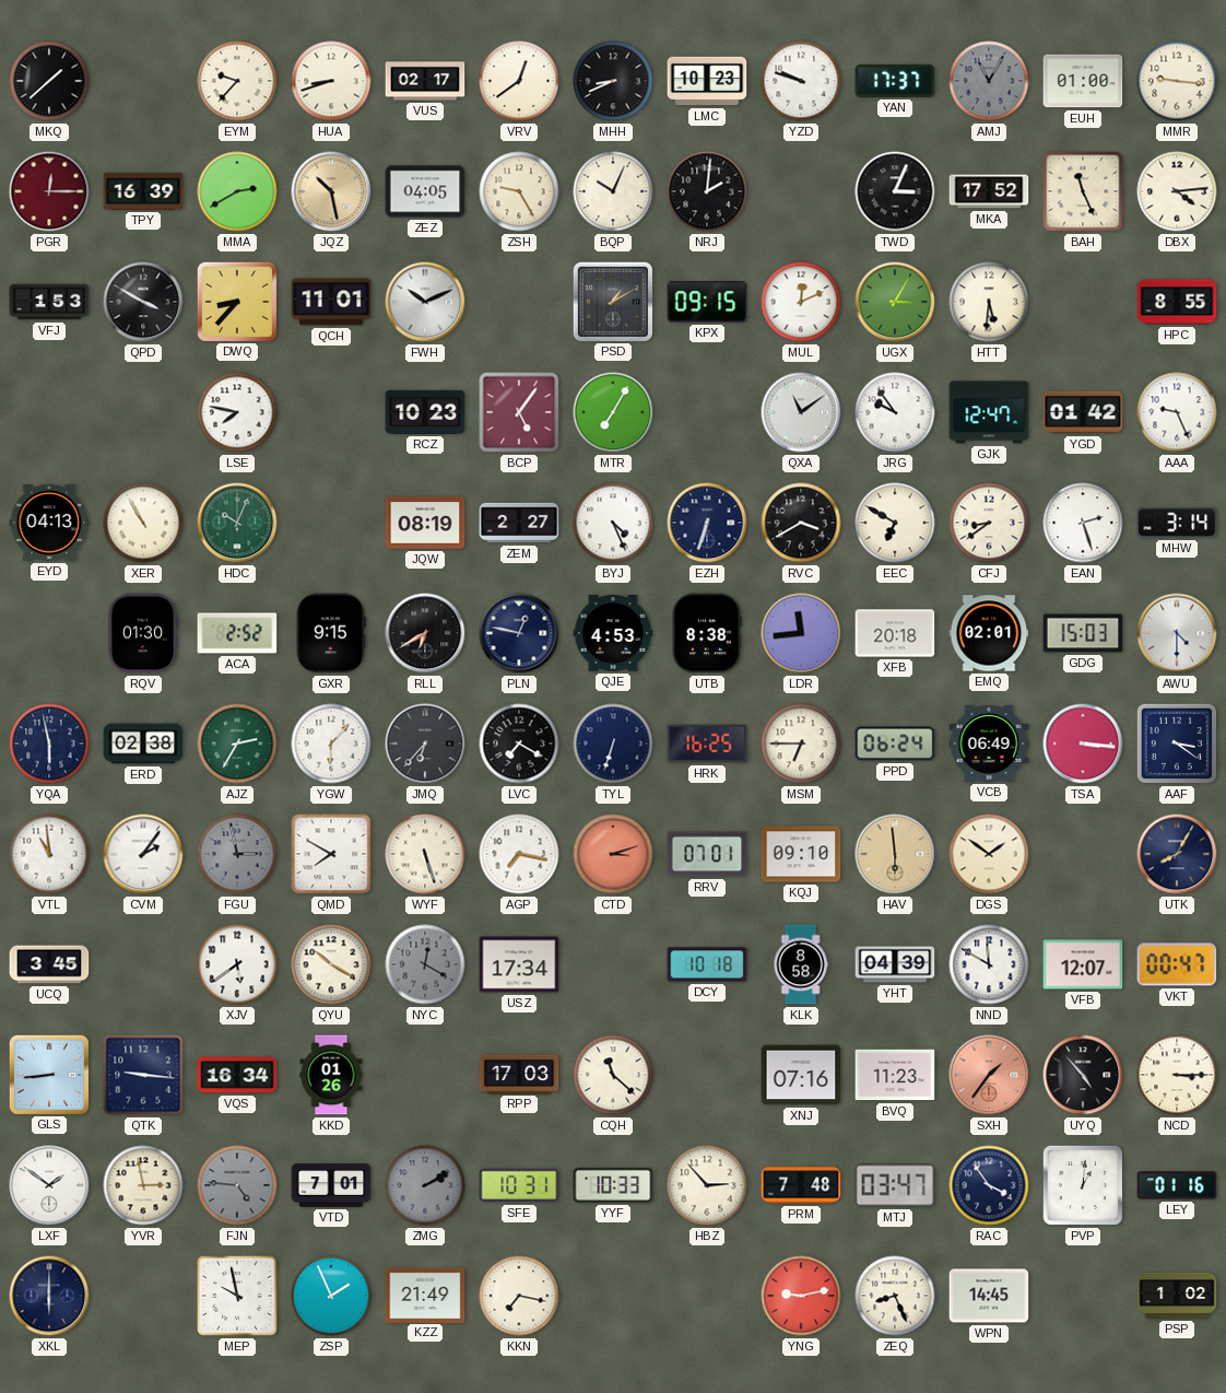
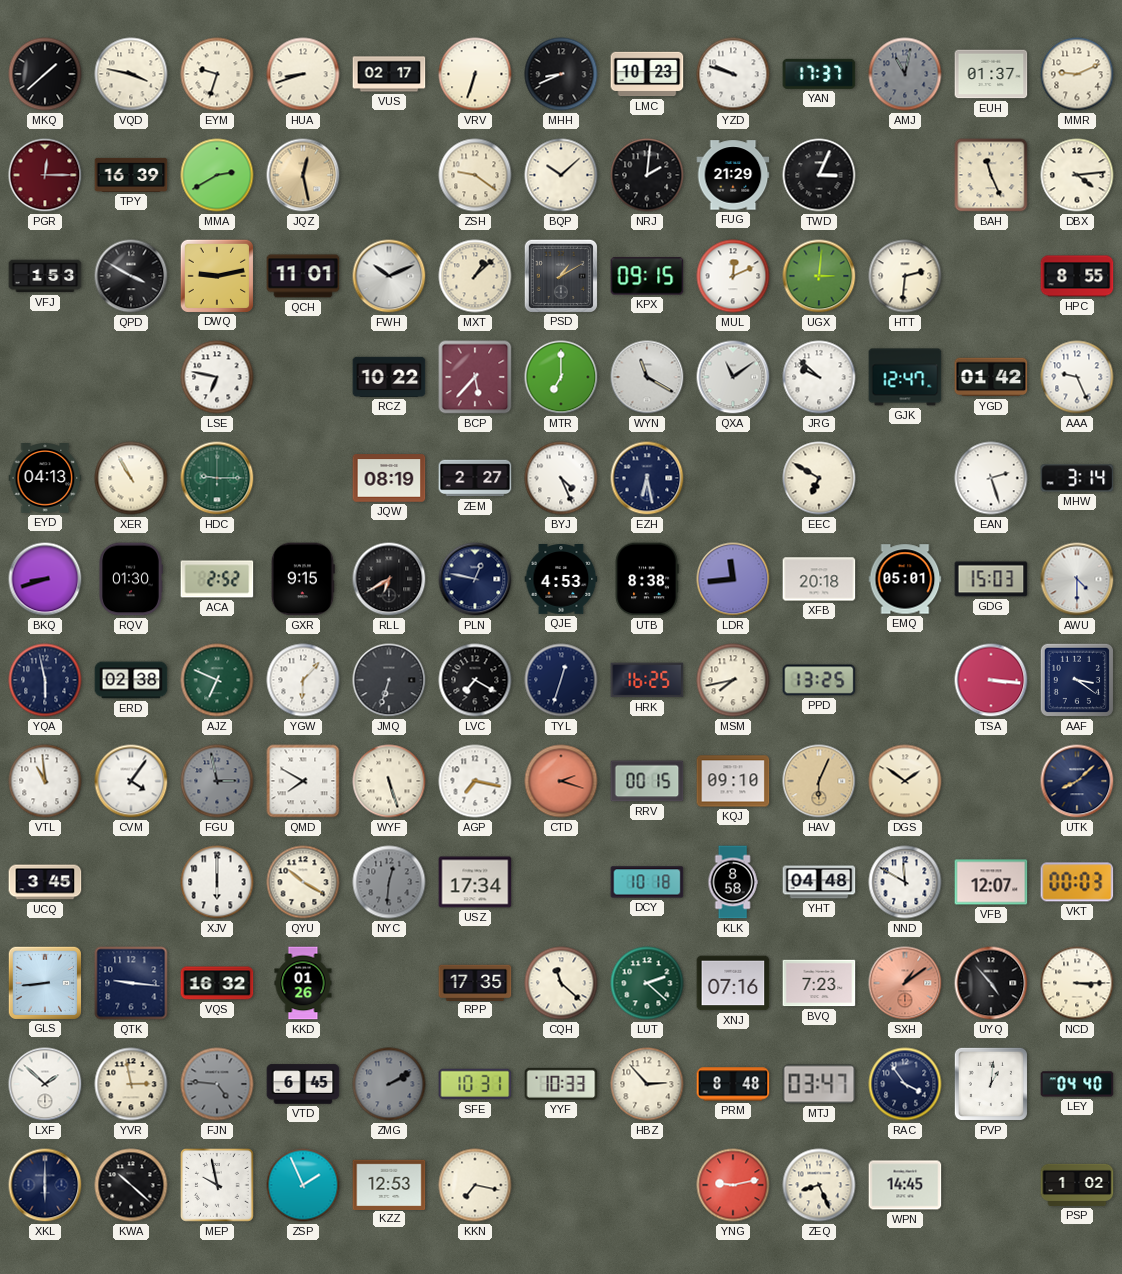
VQD: none -> 3:47 (131, 74)
EYM: 9:37 -> 9:33 (217, 74)
VRV: 12:39 -> 6:33 (475, 74)
AMJ: 11:05 -> 11:02 (905, 74)
EUH: 01:00 -> 01:37 (991, 74)
MMR: 9:16 -> 9:11 (1077, 74)
JQZ: 10:28 -> 12:28 (303, 175)
ZEZ: 04:05 -> none (425, 191)
ZSH: 9:25 -> 9:21 (475, 175)
BQP: 10:04 -> 10:08 (561, 175)
FUG: none -> 21:29 (733, 175)
MKA: 17:52 -> none (989, 191)
DWQ: 8:37 -> 9:13 (216, 275)
MXT: none -> 1:08 (475, 276)
UGX: 3:05 -> 3:01 (819, 276)
HTT: 5:31 -> 2:31 (905, 276)
LSE: 7:47 -> 6:47 (217, 377)
RCZ: 10:23 -> 10:22 (389, 377)
BCP: 5:06 -> 5:37 (475, 377)
MTR: 7:05 -> 7:00 (561, 377)
WYN: none -> 11:20 (647, 377)
JRG: 9:54 -> 9:52 (819, 377)
HDC: 10:04 -> 9:15 (217, 478)
EZH: 6:33 -> 6:28 (647, 478)
RVC: 3:40 -> none (801, 523)
CFJ: 8:39 -> none (989, 523)
BKQ: none -> 8:42 (45, 579)
EMQ: 02:01 -> 05:01 (905, 579)
AJZ: 2:35 -> 6:49 (217, 680)
JMQ: 6:37 -> 6:33 (389, 680)
TYL: 6:33 -> 12:33 (561, 680)
MSM: 6:45 -> 7:43 (733, 680)
PPD: 06:24 -> 13:25 (819, 680)
VCB: 06:49 -> none (989, 744)
CVM: 2:06 -> 4:06 (131, 781)
CTD: 3:12 -> 2:18 (561, 781)
RRV: 07:01 -> 00:15 (647, 781)
HAV: 5:59 -> 6:04 (819, 781)
UTK: 8:05 -> 8:08 (1077, 781)
XJV: 5:39 -> 6:00 (217, 882)
NYC: 12:20 -> 12:31 (389, 882)
YHT: 04:39 -> 04:48 (819, 882)
VKT: 00:47 -> 00:03 (1077, 882)
VQS: 16:34 -> 16:32 (217, 983)
RPP: 17:03 -> 17:35 (475, 982)
LUT: none -> 2:22 (647, 983)
BVQ: 11:23 -> 7:23 (819, 983)
SXH: 1:36 -> 1:09 (905, 983)
LXF: 1:51 -> 1:52 (45, 1084)
VTD: 7:01 -> 6:45 (303, 1084)
PRM: 7:48 -> 8:48 (733, 1084)
LEY: 01:16 -> 04:40 (1077, 1084)
KWA: none -> 10:22 (131, 1185)
KZZ: 21:49 -> 12:53 (389, 1184)
